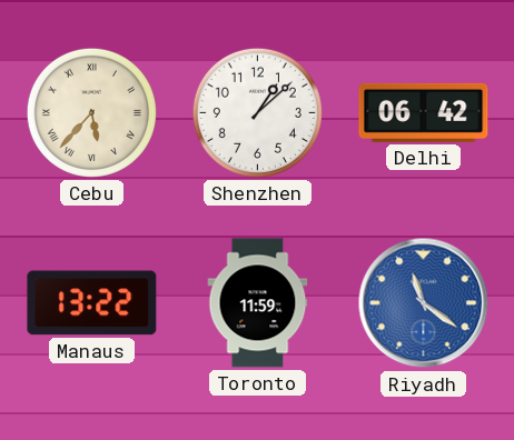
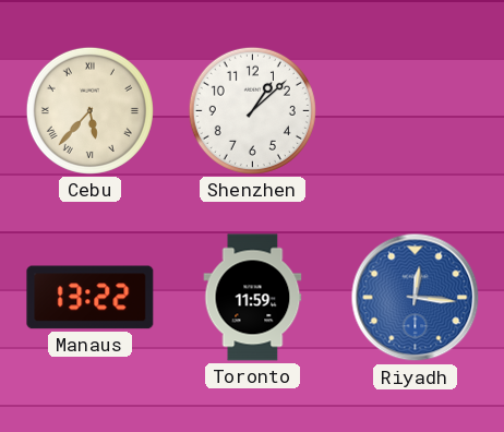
Delhi: 06:42 -> none (424, 112)
Riyadh: 11:21 -> 12:16 (416, 298)
